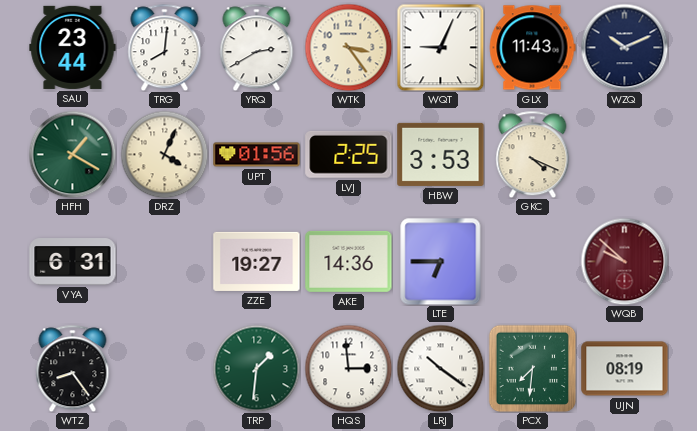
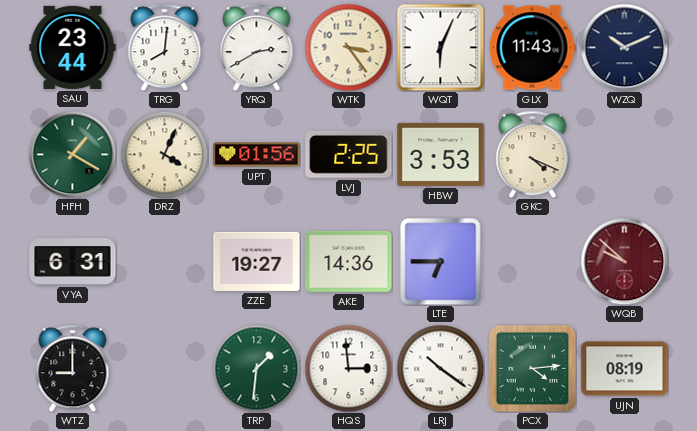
WQT: 9:04 -> 6:04 (440, 47)
WTZ: 8:24 -> 9:00 (73, 368)
PCX: 7:31 -> 4:14 (532, 368)
